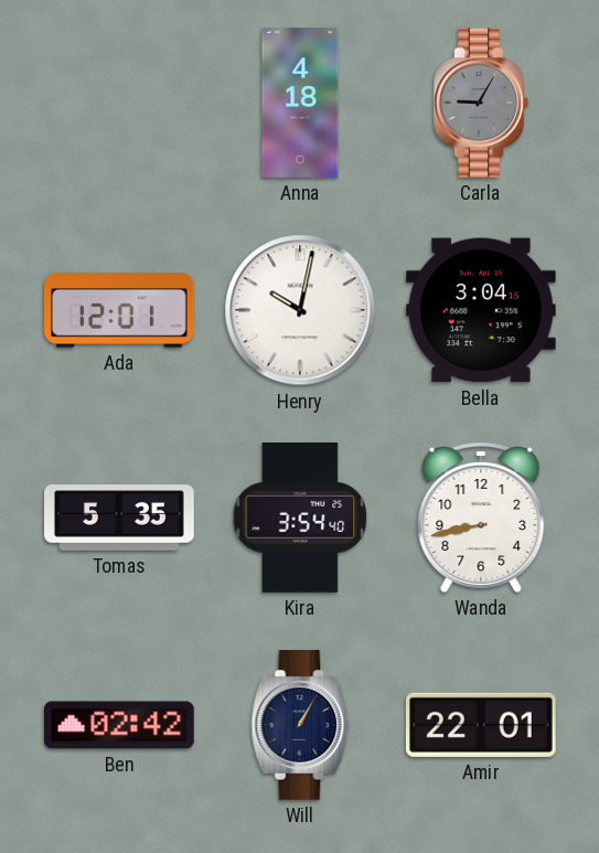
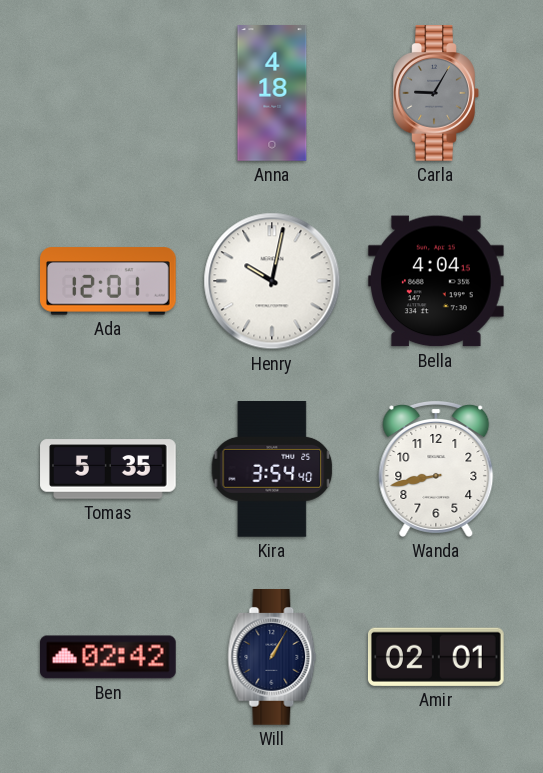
Bella: 3:04 -> 4:04 (436, 281)
Amir: 22:01 -> 02:01 (436, 657)
